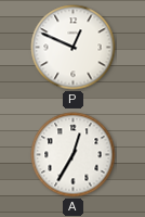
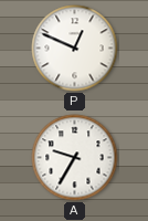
A: 12:35 -> 9:35 (75, 158)
